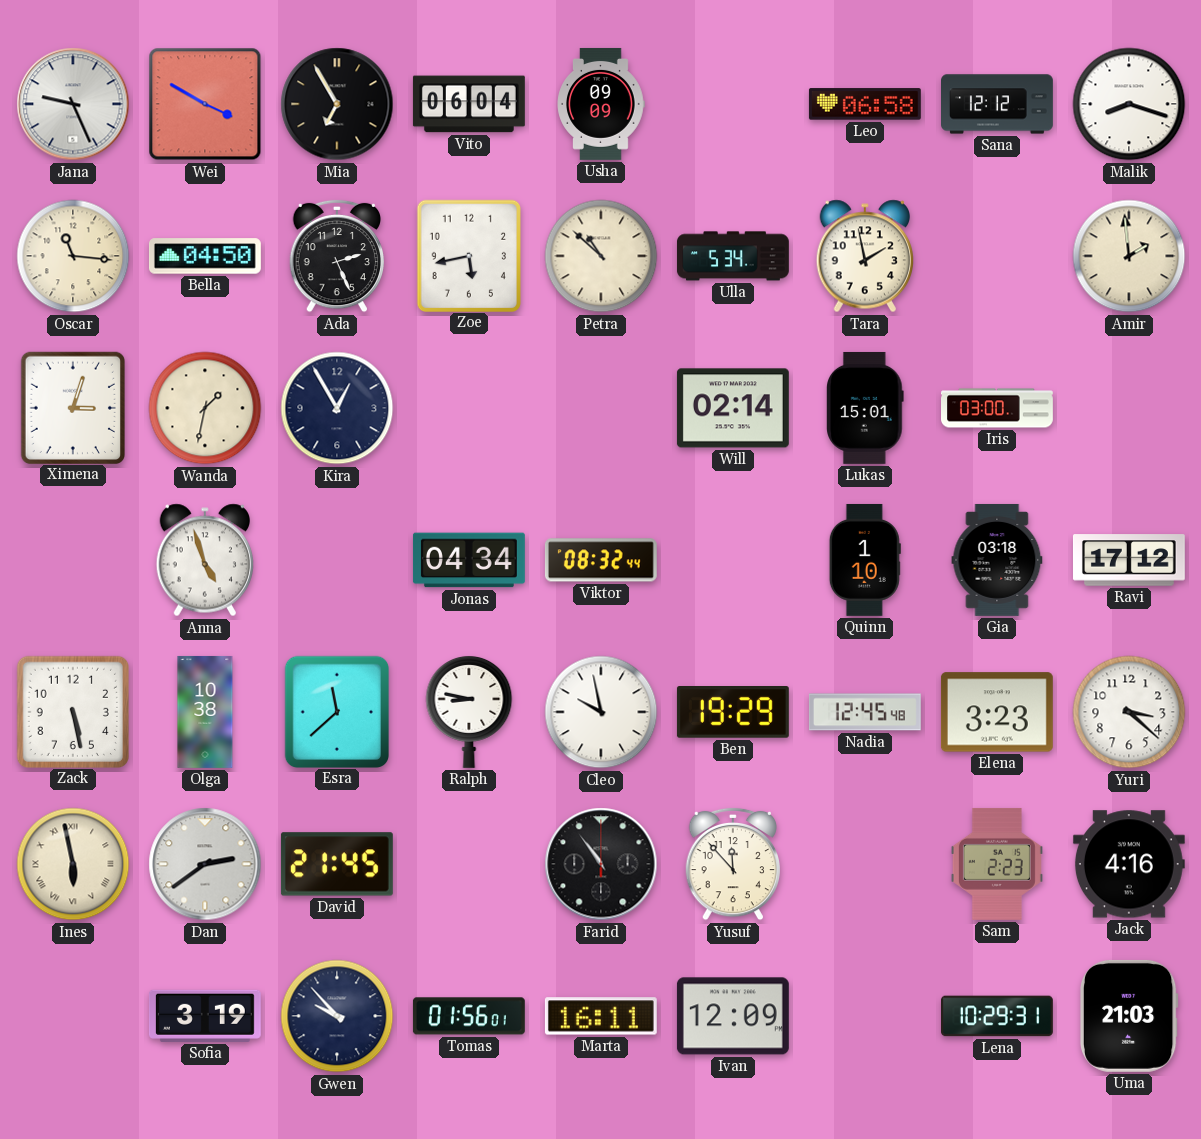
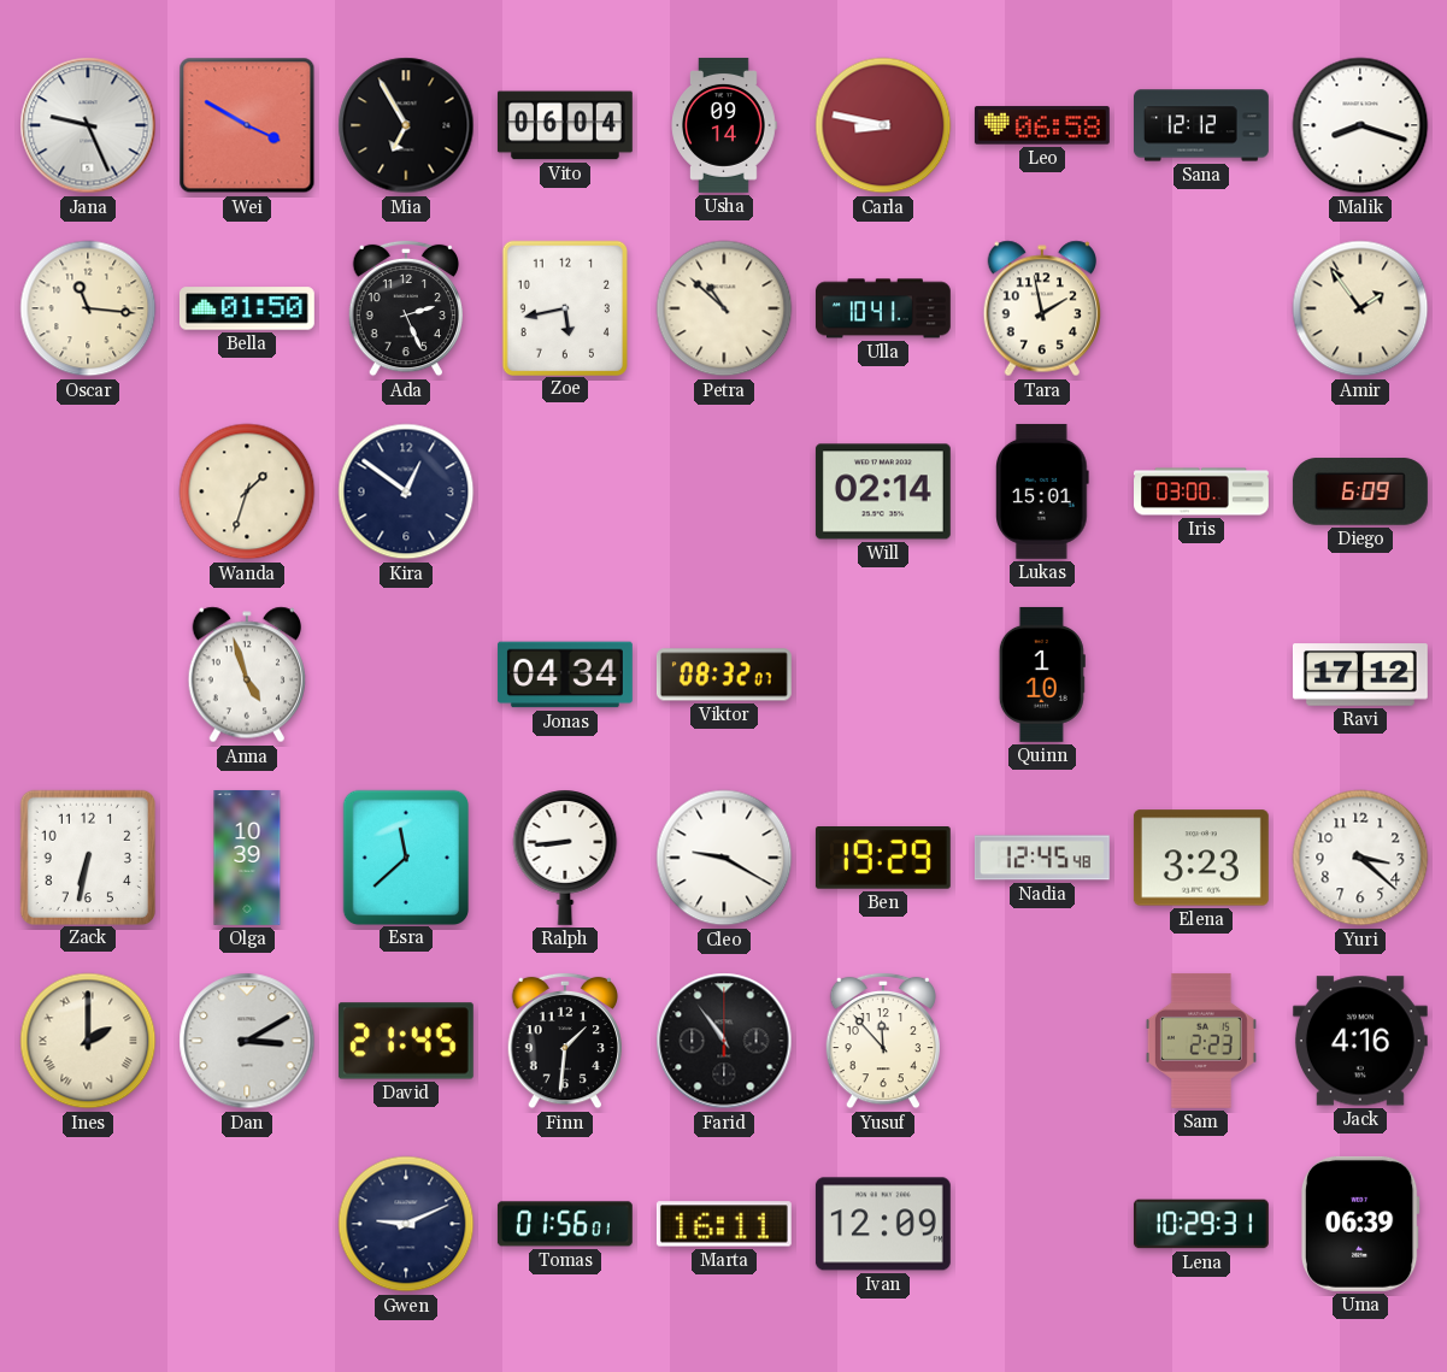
Usha: 09:09 -> 09:14 (724, 125)
Carla: none -> 8:47 (883, 125)
Bella: 04:50 -> 01:50 (247, 308)
Ulla: 5:34 -> 10:41 (883, 308)
Amir: 1:59 -> 1:54 (1360, 308)
Ximena: 3:03 -> none (72, 407)
Wanda: 1:32 -> 1:33 (247, 491)
Kira: 12:55 -> 12:51 (406, 491)
Diego: none -> 6:09 (1360, 491)
Viktor: 08:32:44 -> 08:32:07 (724, 675)
Gia: 03:18 -> none (997, 560)
Zack: 5:28 -> 6:32 (87, 856)
Olga: 10:38 -> 10:39 (247, 858)
Ralph: 8:47 -> 8:44 (565, 858)
Cleo: 9:58 -> 9:20 (724, 858)
Ines: 5:58 -> 2:00 (88, 1041)
Dan: 2:39 -> 3:10 (247, 1041)
Finn: none -> 1:31 (565, 1041)
Sofia: 3:19 -> none (205, 1016)
Gwen: 9:53 -> 9:11 (406, 1224)
Uma: 21:03 -> 06:39 (1360, 1224)
